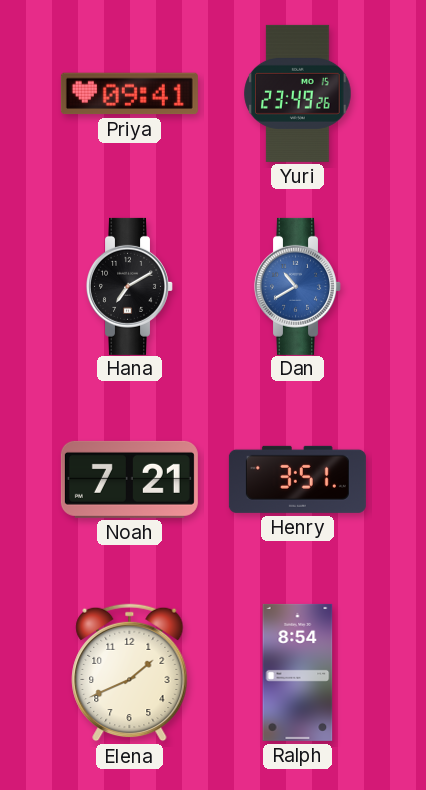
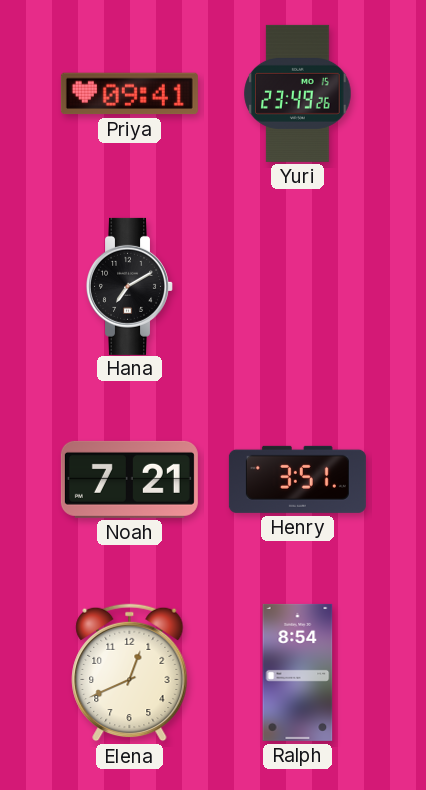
Dan: 10:40 -> none (298, 286)
Elena: 1:41 -> 12:41 (130, 673)
